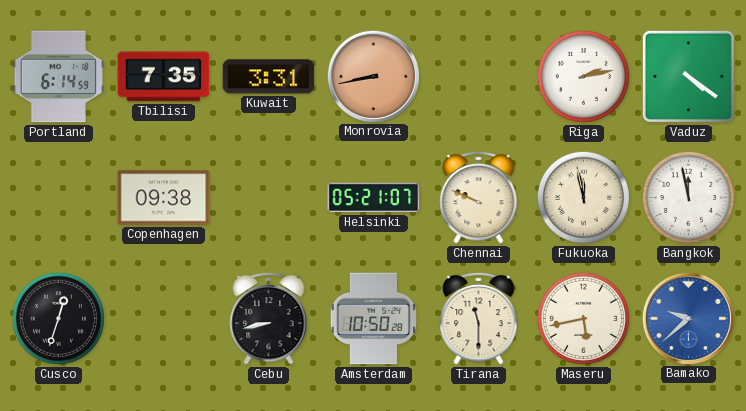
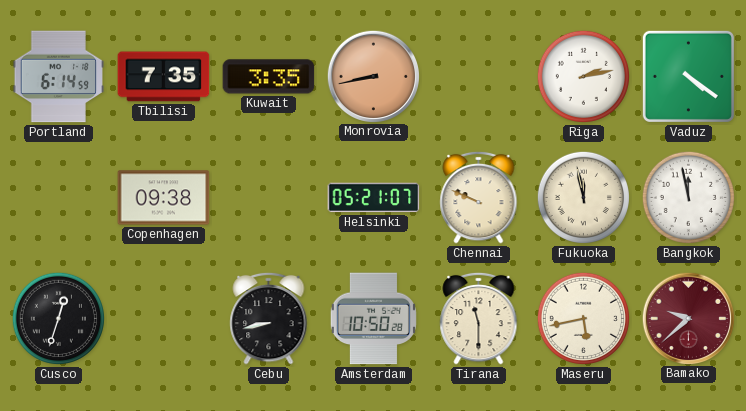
Kuwait: 3:31 -> 3:35 (269, 77)
Bamako dial: blue -> burgundy (688, 318)
